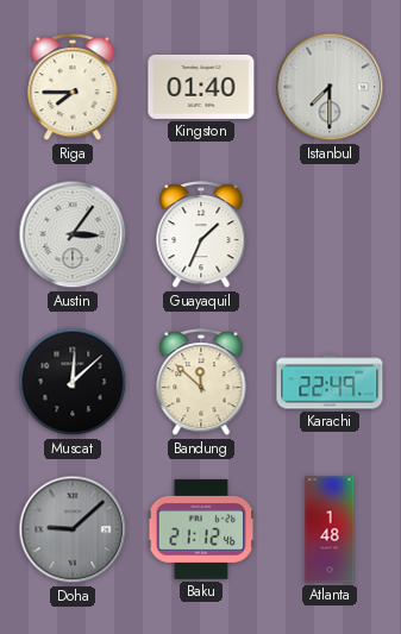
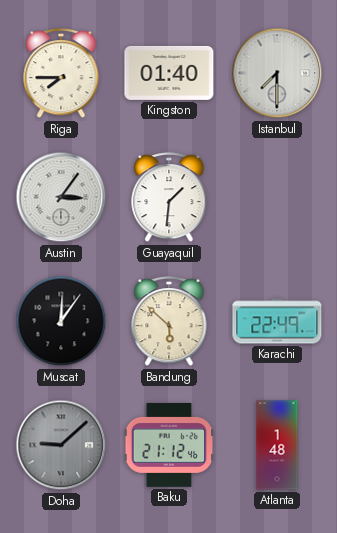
Guayaquil: 1:34 -> 1:31 (169, 198)
Muscat: 12:08 -> 12:06 (61, 321)
Bandung: 11:52 -> 5:52 (169, 322)
